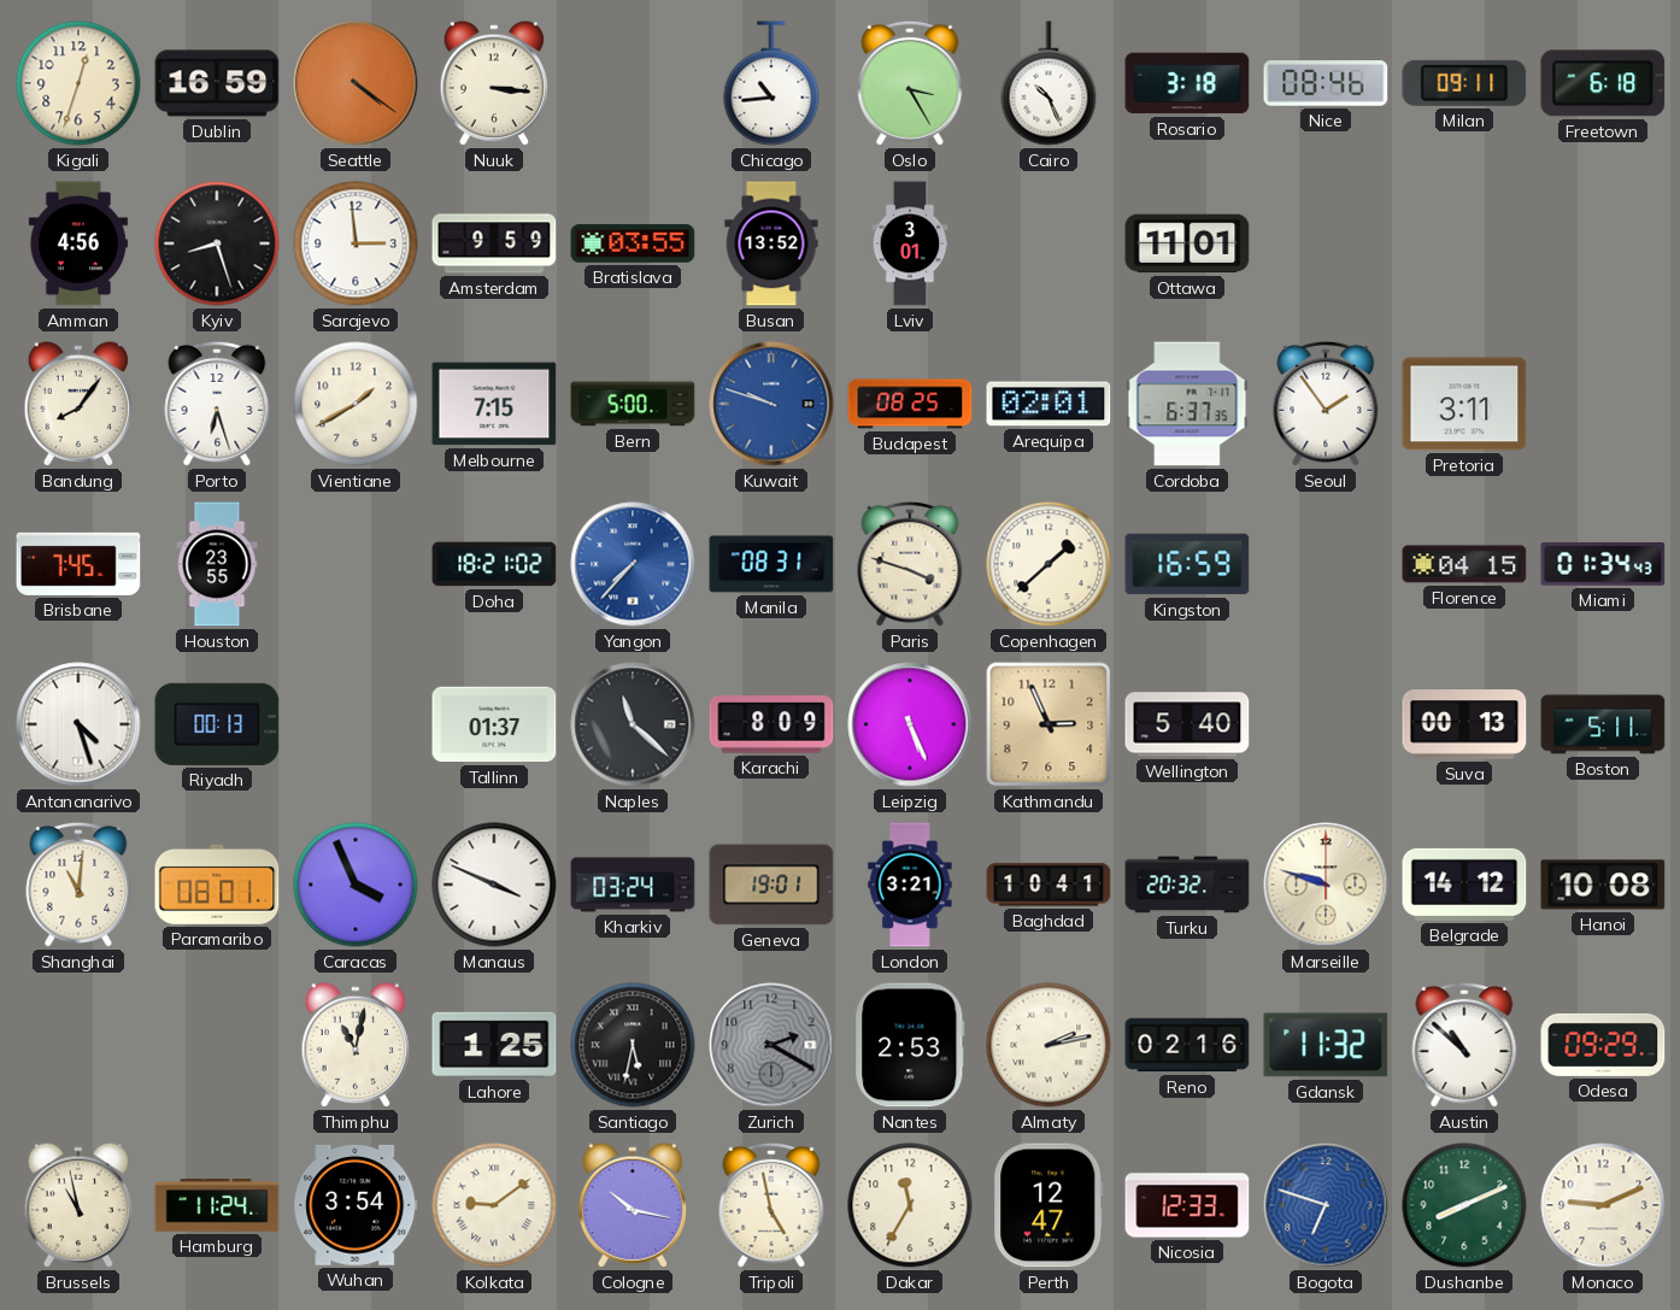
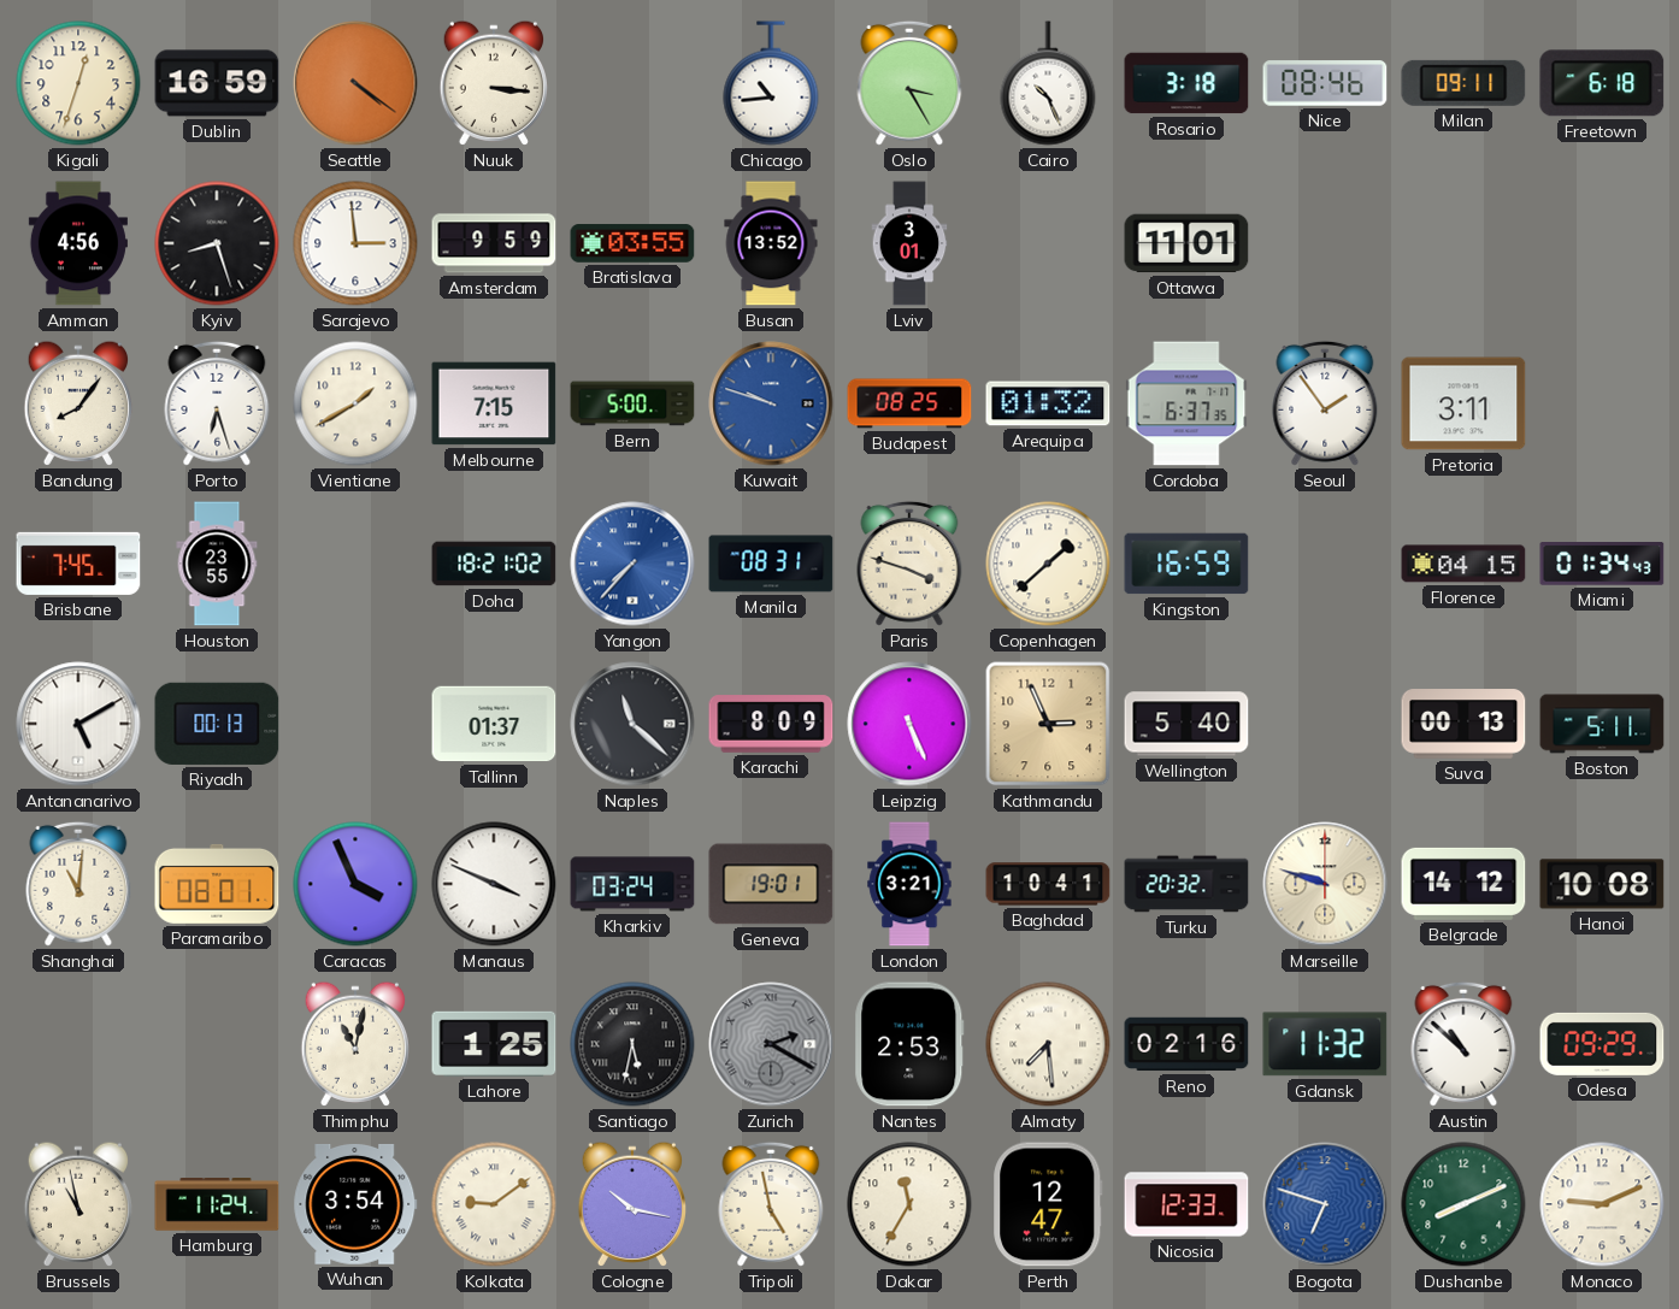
Arequipa: 02:01 -> 01:32 (1048, 403)
Antananarivo: 4:27 -> 5:10 (78, 724)
Zurich numerals: Arabic -> Roman (771, 1044)
Almaty: 2:13 -> 7:29 (1048, 1044)
